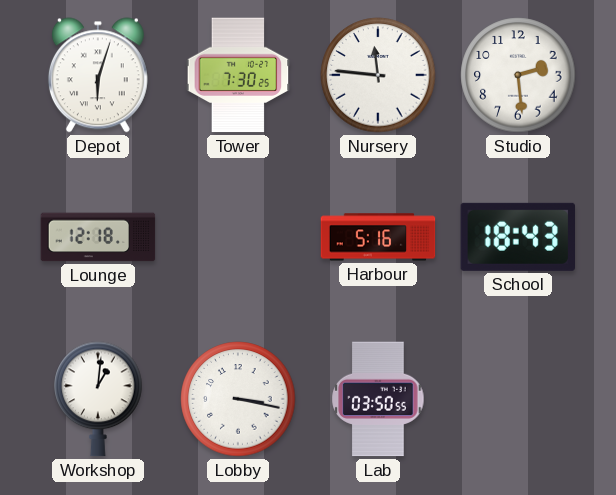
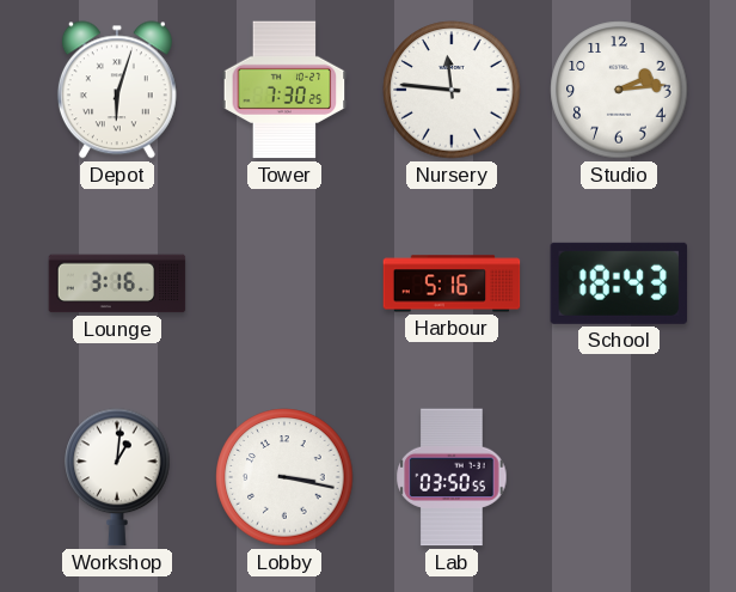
Studio: 2:29 -> 2:14 (619, 90)
Lounge: 12:18 -> 3:16 (117, 283)
